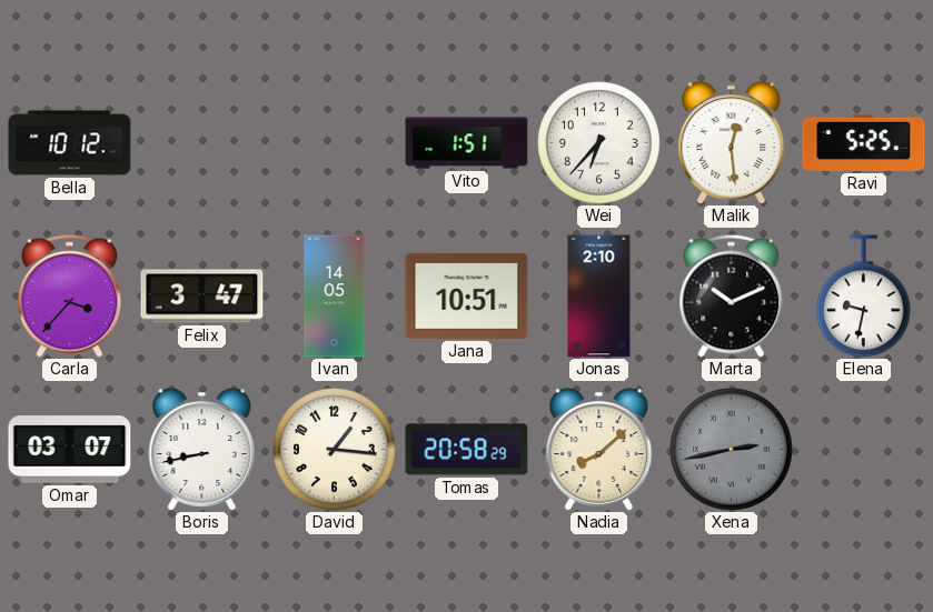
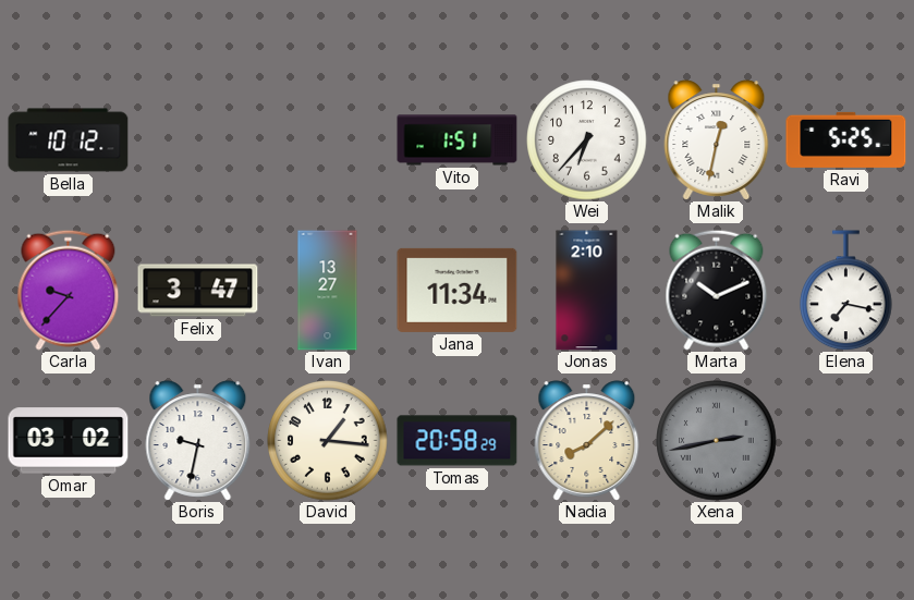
Malik: 12:29 -> 12:32 (717, 140)
Carla: 3:37 -> 9:37 (69, 290)
Ivan: 14:05 -> 13:27 (328, 291)
Jana: 10:51 -> 11:34 (458, 290)
Elena: 9:32 -> 7:17 (846, 291)
Omar: 03:07 -> 03:02 (69, 441)
Boris: 8:43 -> 9:32 (198, 441)
